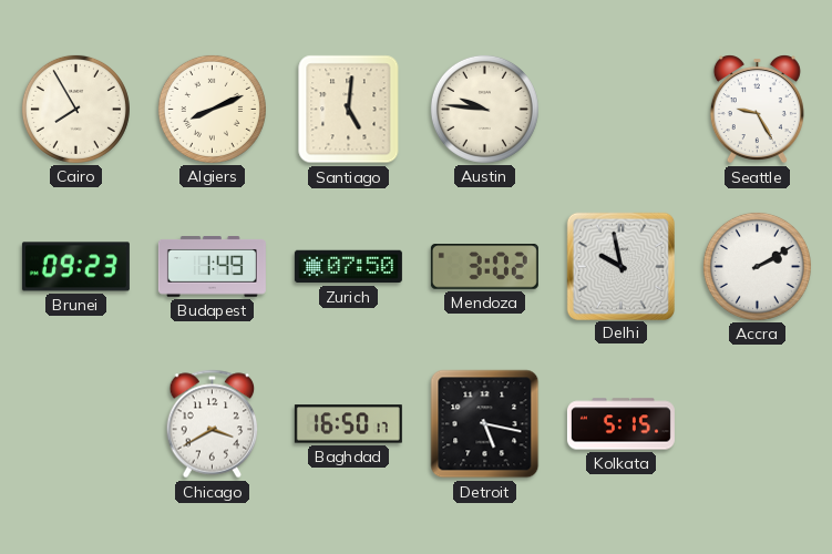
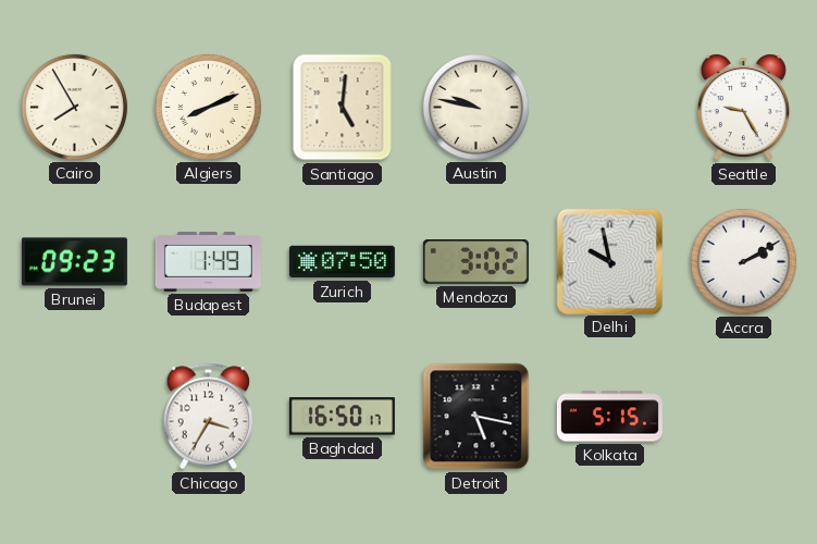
Austin: 9:46 -> 9:47 (475, 107)
Chicago: 3:40 -> 3:35 (209, 417)
